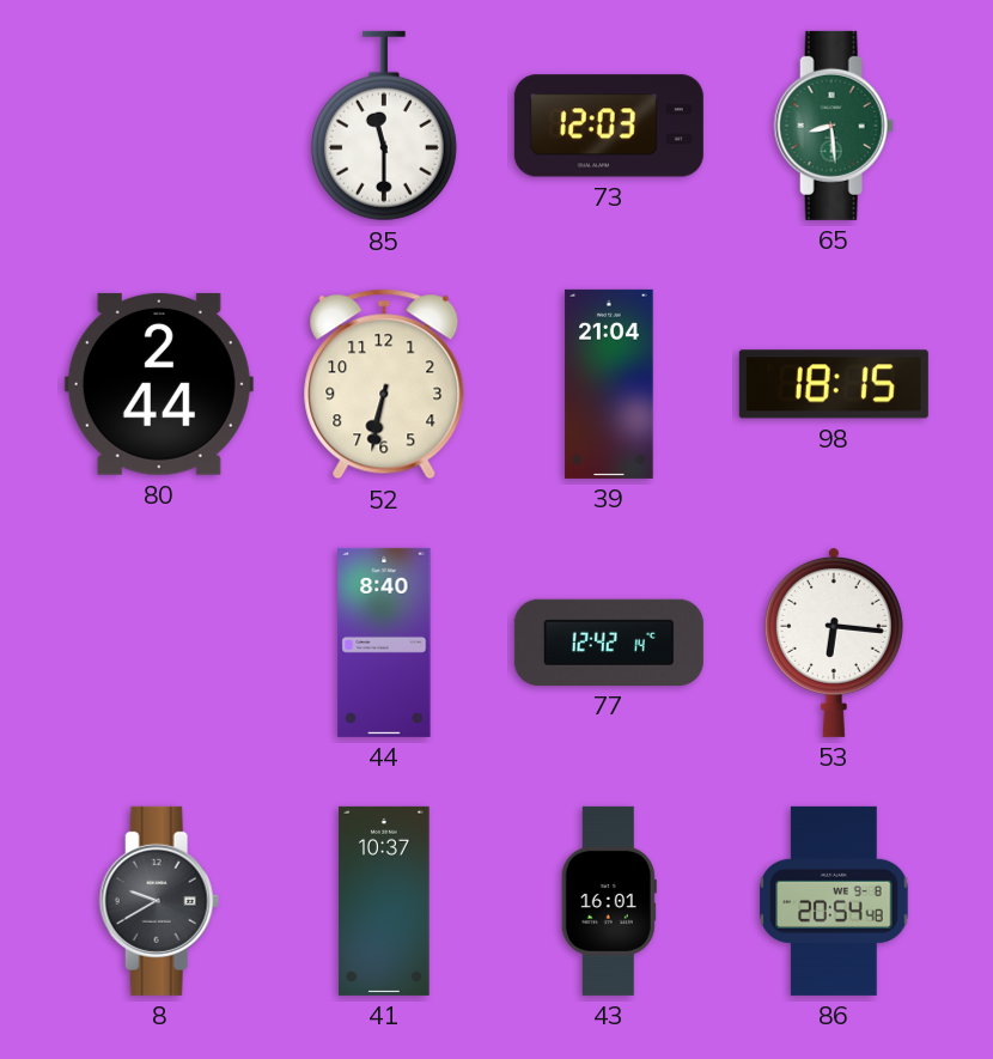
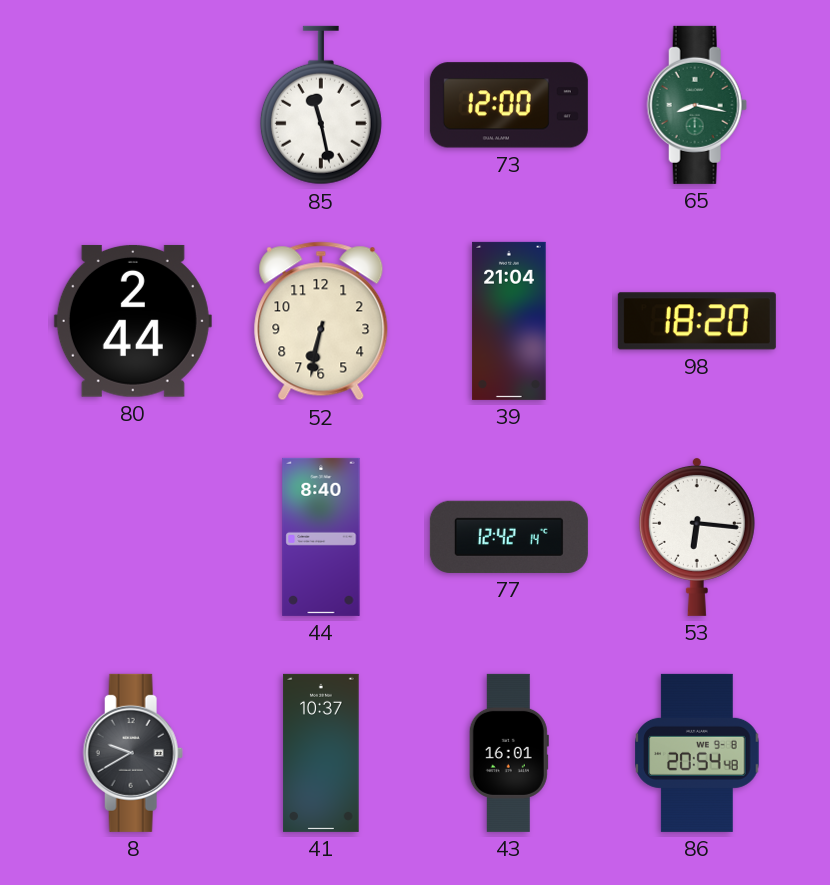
85: 11:30 -> 11:28 (321, 105)
73: 12:03 -> 12:00 (509, 105)
65: 8:29 -> 8:17 (697, 105)
98: 18:15 -> 18:20 (697, 321)
